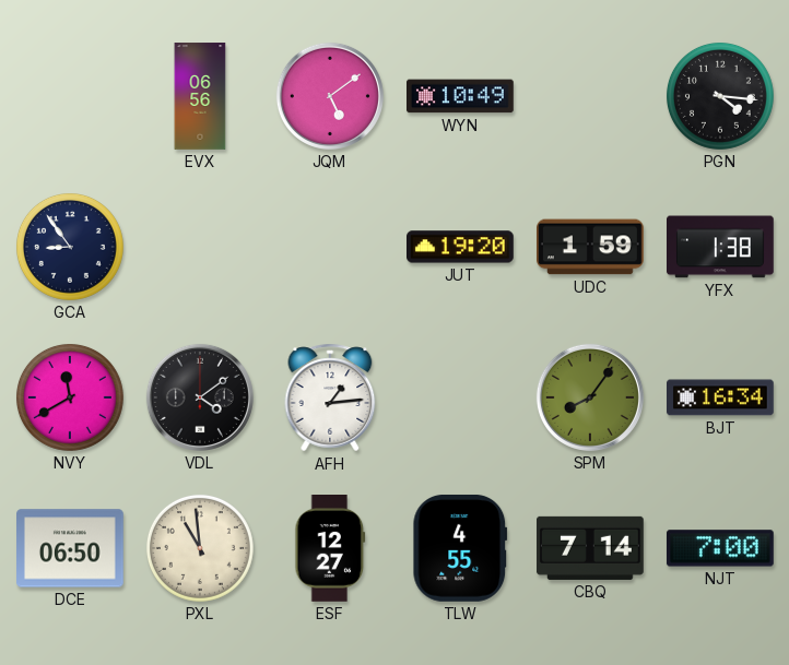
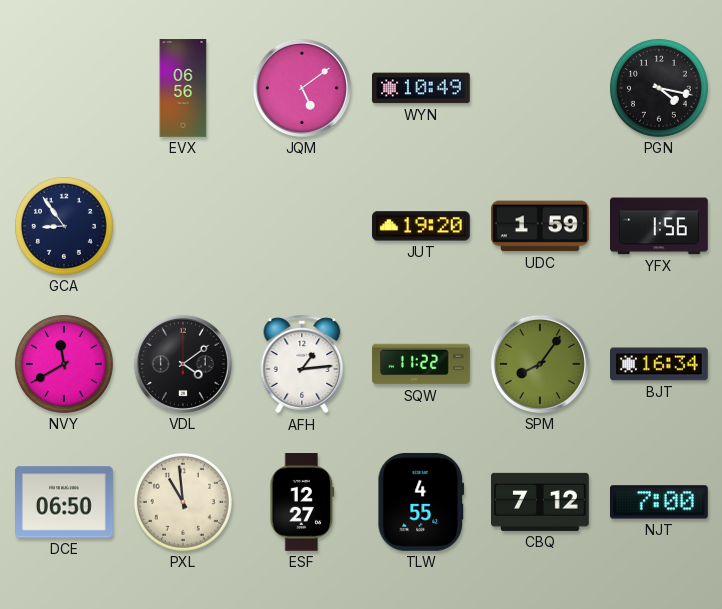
PGN: 4:16 -> 4:17 (659, 88)
YFX: 1:38 -> 1:56 (660, 226)
SQW: none -> 11:22 (421, 364)
CBQ: 7:14 -> 7:12 (541, 502)
